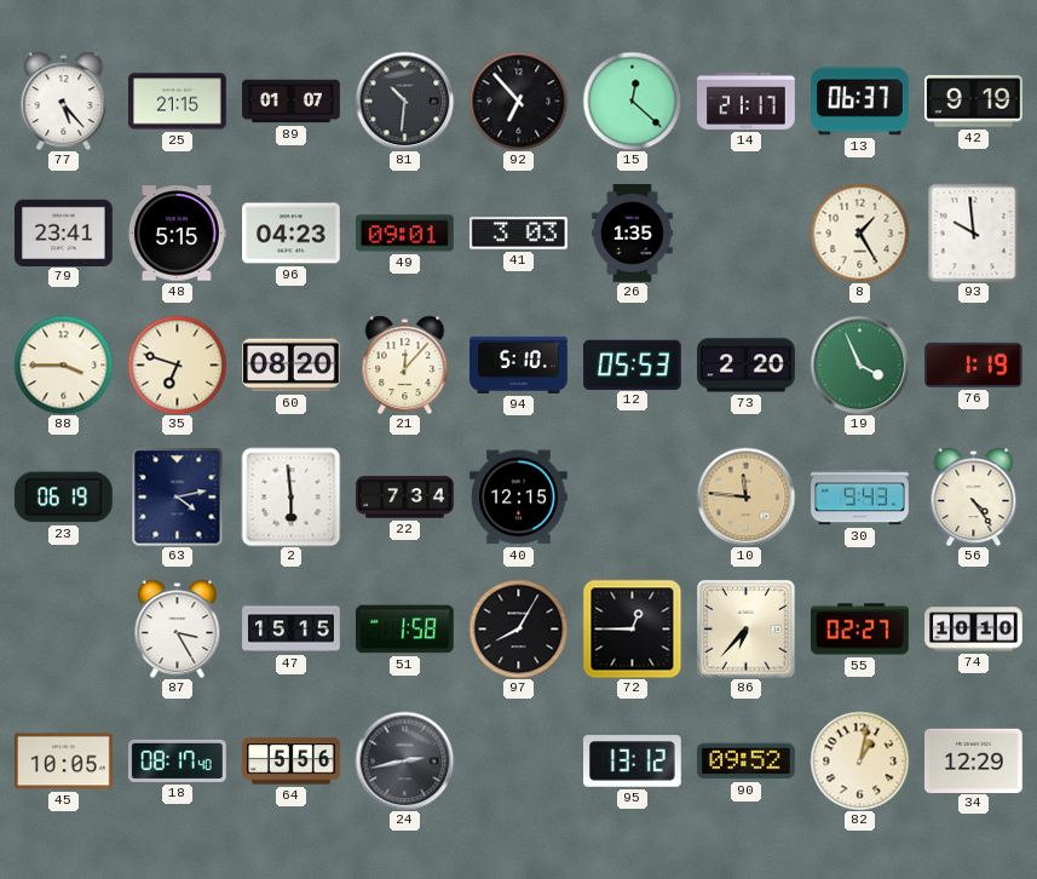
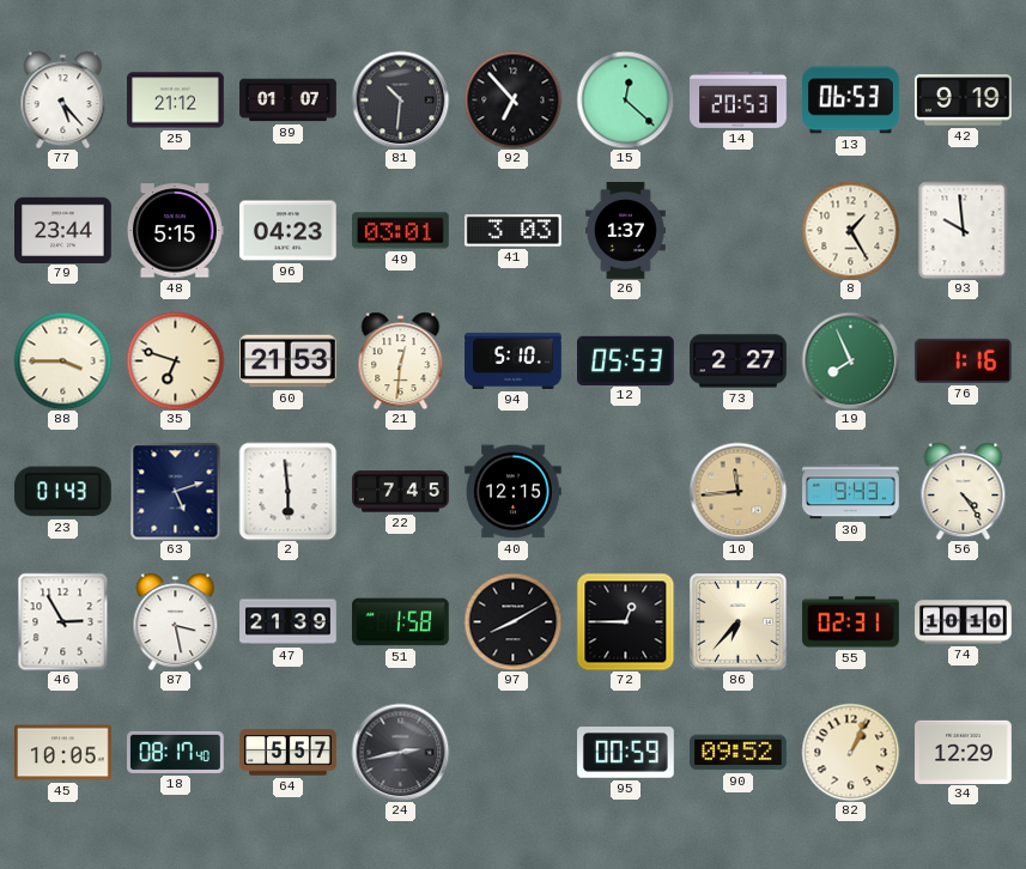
25: 21:15 -> 21:12 (176, 101)
14: 21:17 -> 20:53 (739, 99)
13: 06:37 -> 06:53 (851, 101)
79: 23:41 -> 23:44 (63, 230)
49: 09:01 -> 03:01 (401, 231)
26: 1:35 -> 1:37 (626, 231)
60: 08:20 -> 21:53 (289, 361)
21: 12:07 -> 12:31 (401, 360)
73: 2:20 -> 2:27 (739, 361)
19: 3:56 -> 7:56 (850, 360)
76: 1:19 -> 1:16 (964, 360)
23: 06:19 -> 01:43 (62, 492)
63: 4:13 -> 5:12 (176, 491)
22: 7:34 -> 7:45 (401, 492)
10: 11:46 -> 11:44 (737, 491)
46: none -> 2:55 (63, 621)
87: 3:25 -> 3:28 (176, 621)
47: 15:15 -> 21:39 (289, 622)
97: 8:05 -> 8:10 (512, 621)
55: 02:27 -> 02:31 (851, 622)
64: 5:56 -> 5:57 (289, 753)
95: 13:12 -> 00:59 (626, 753)
82: 1:02 -> 1:04 (850, 752)
